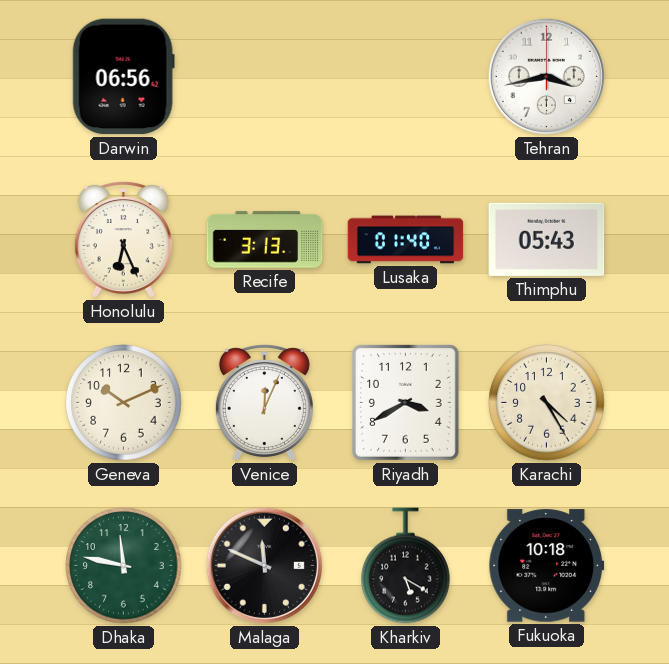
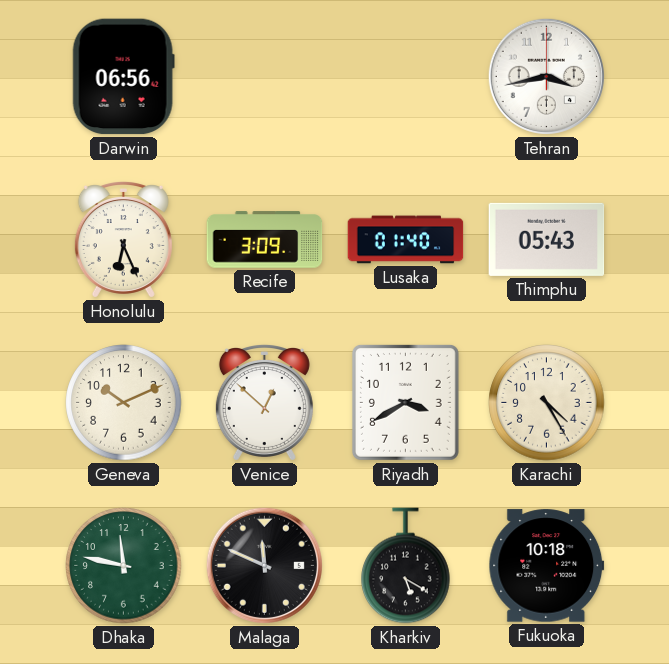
Recife: 3:13 -> 3:09 (265, 240)
Venice: 12:04 -> 12:52 (264, 403)
